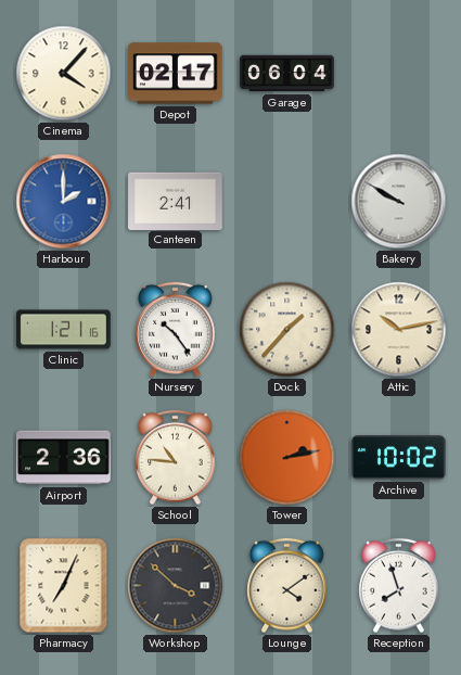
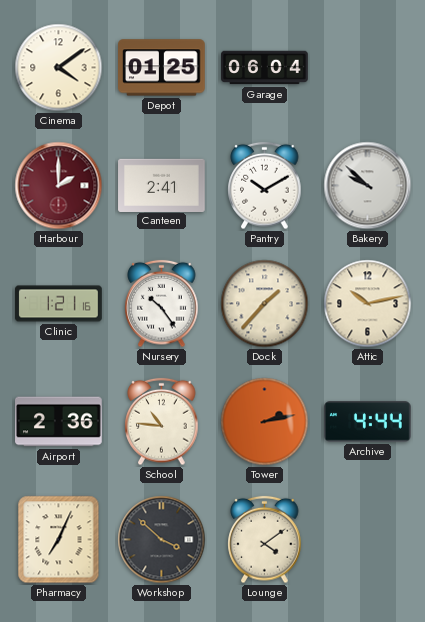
Cinema: 4:07 -> 4:09 (59, 68)
Depot: 02:17 -> 01:25 (162, 68)
Harbour dial: blue -> burgundy (59, 186)
Pantry: none -> 10:10 (265, 186)
Bakery: 9:50 -> 9:52 (368, 186)
Archive: 10:02 -> 4:44 (368, 422)
Reception: 7:57 -> none (399, 586)
